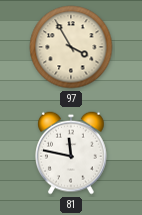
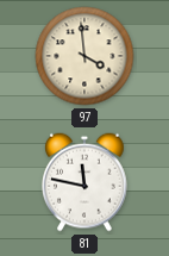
97: 3:55 -> 3:59 (84, 56)
